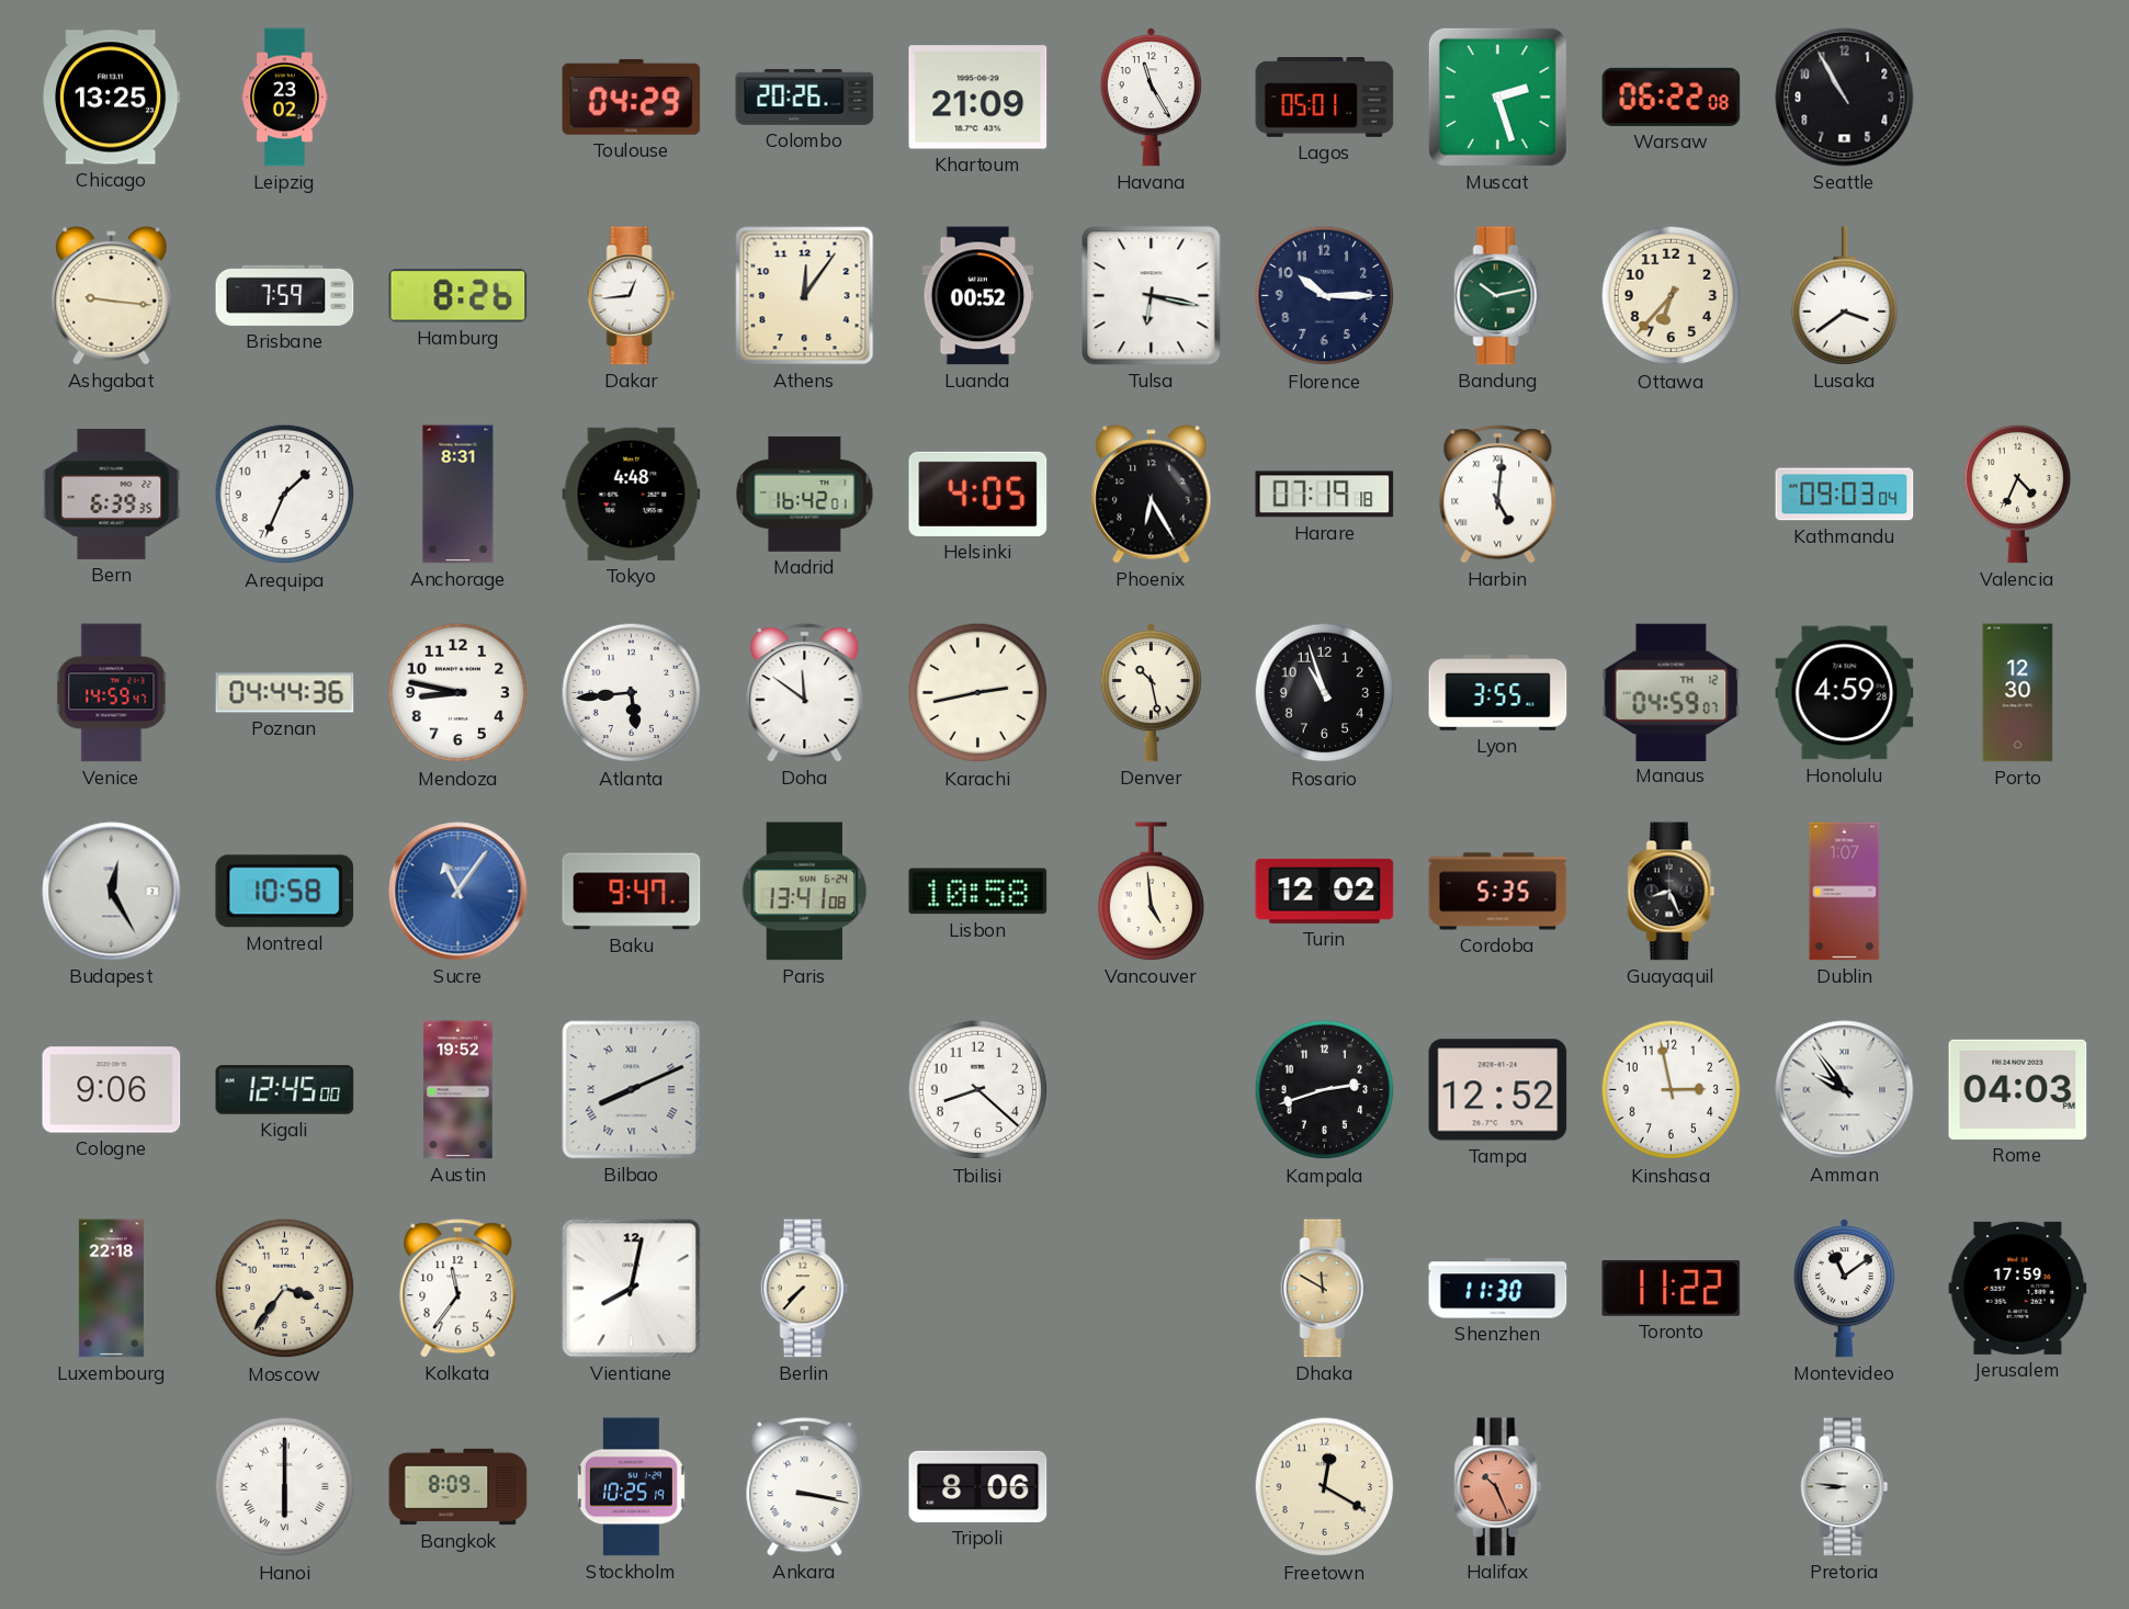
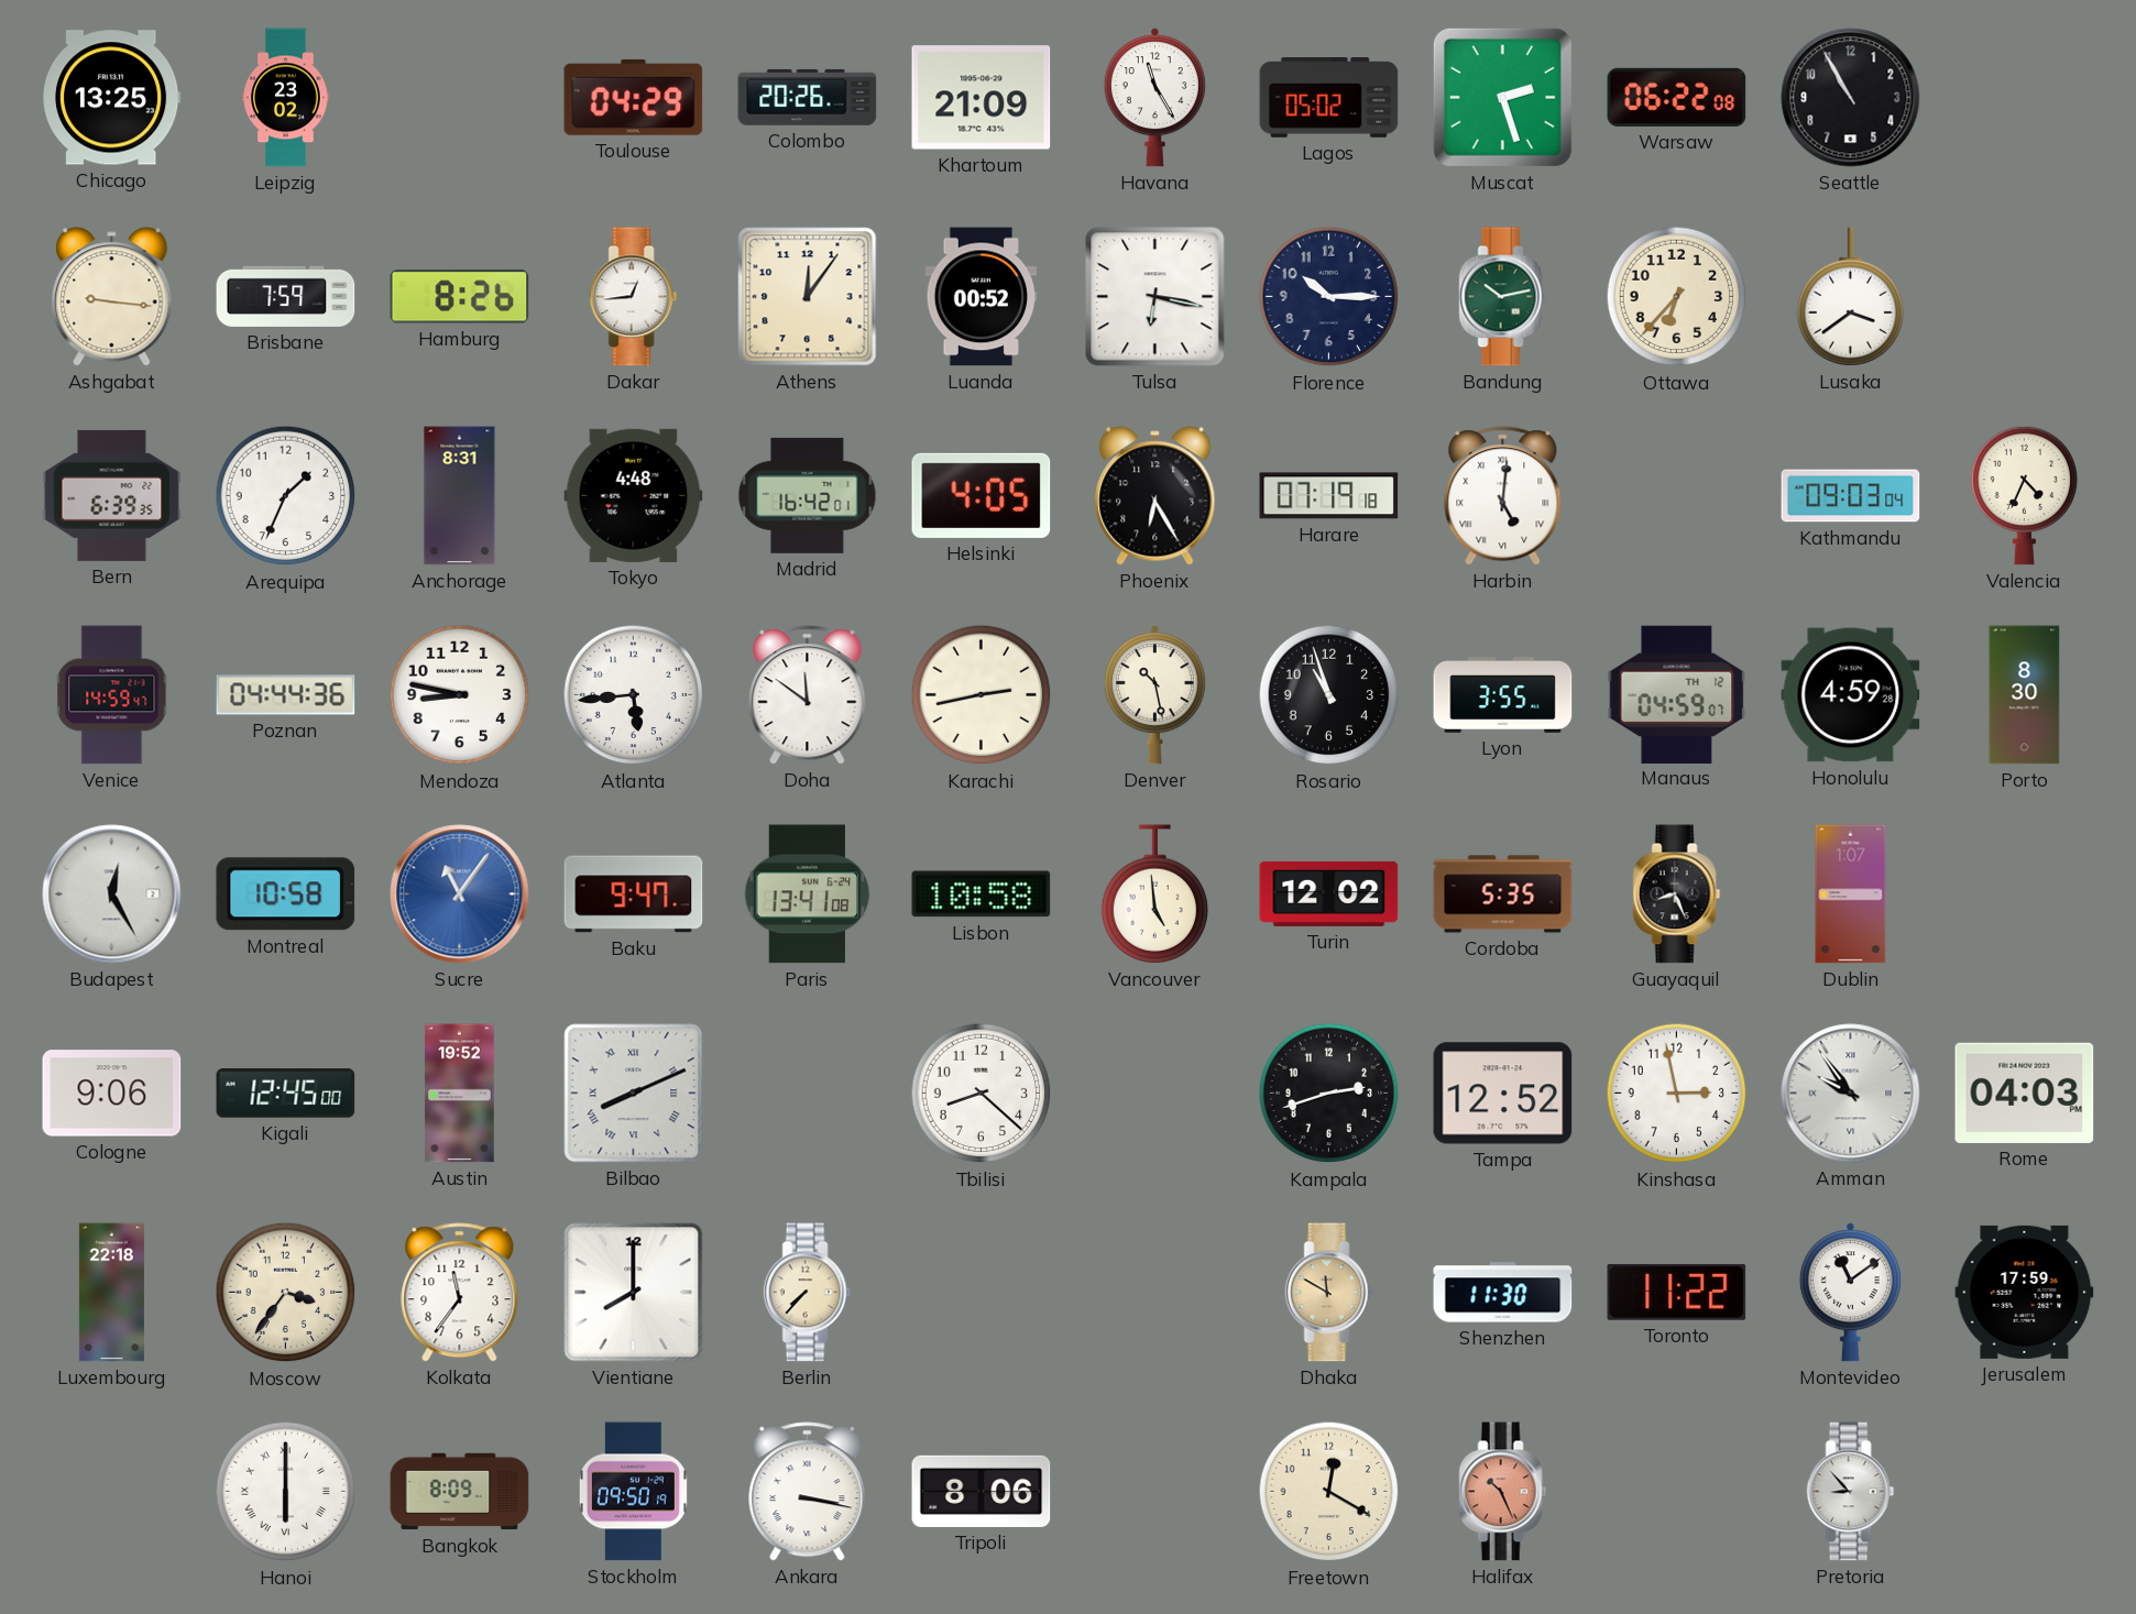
Lagos: 05:01 -> 05:02 (1329, 98)
Porto: 12:30 -> 8:30 (2025, 695)
Vientiane: 8:02 -> 8:00 (634, 1293)
Stockholm: 10:25 -> 09:50 (633, 1492)
Pretoria: 8:46 -> 8:53 (1851, 1492)
